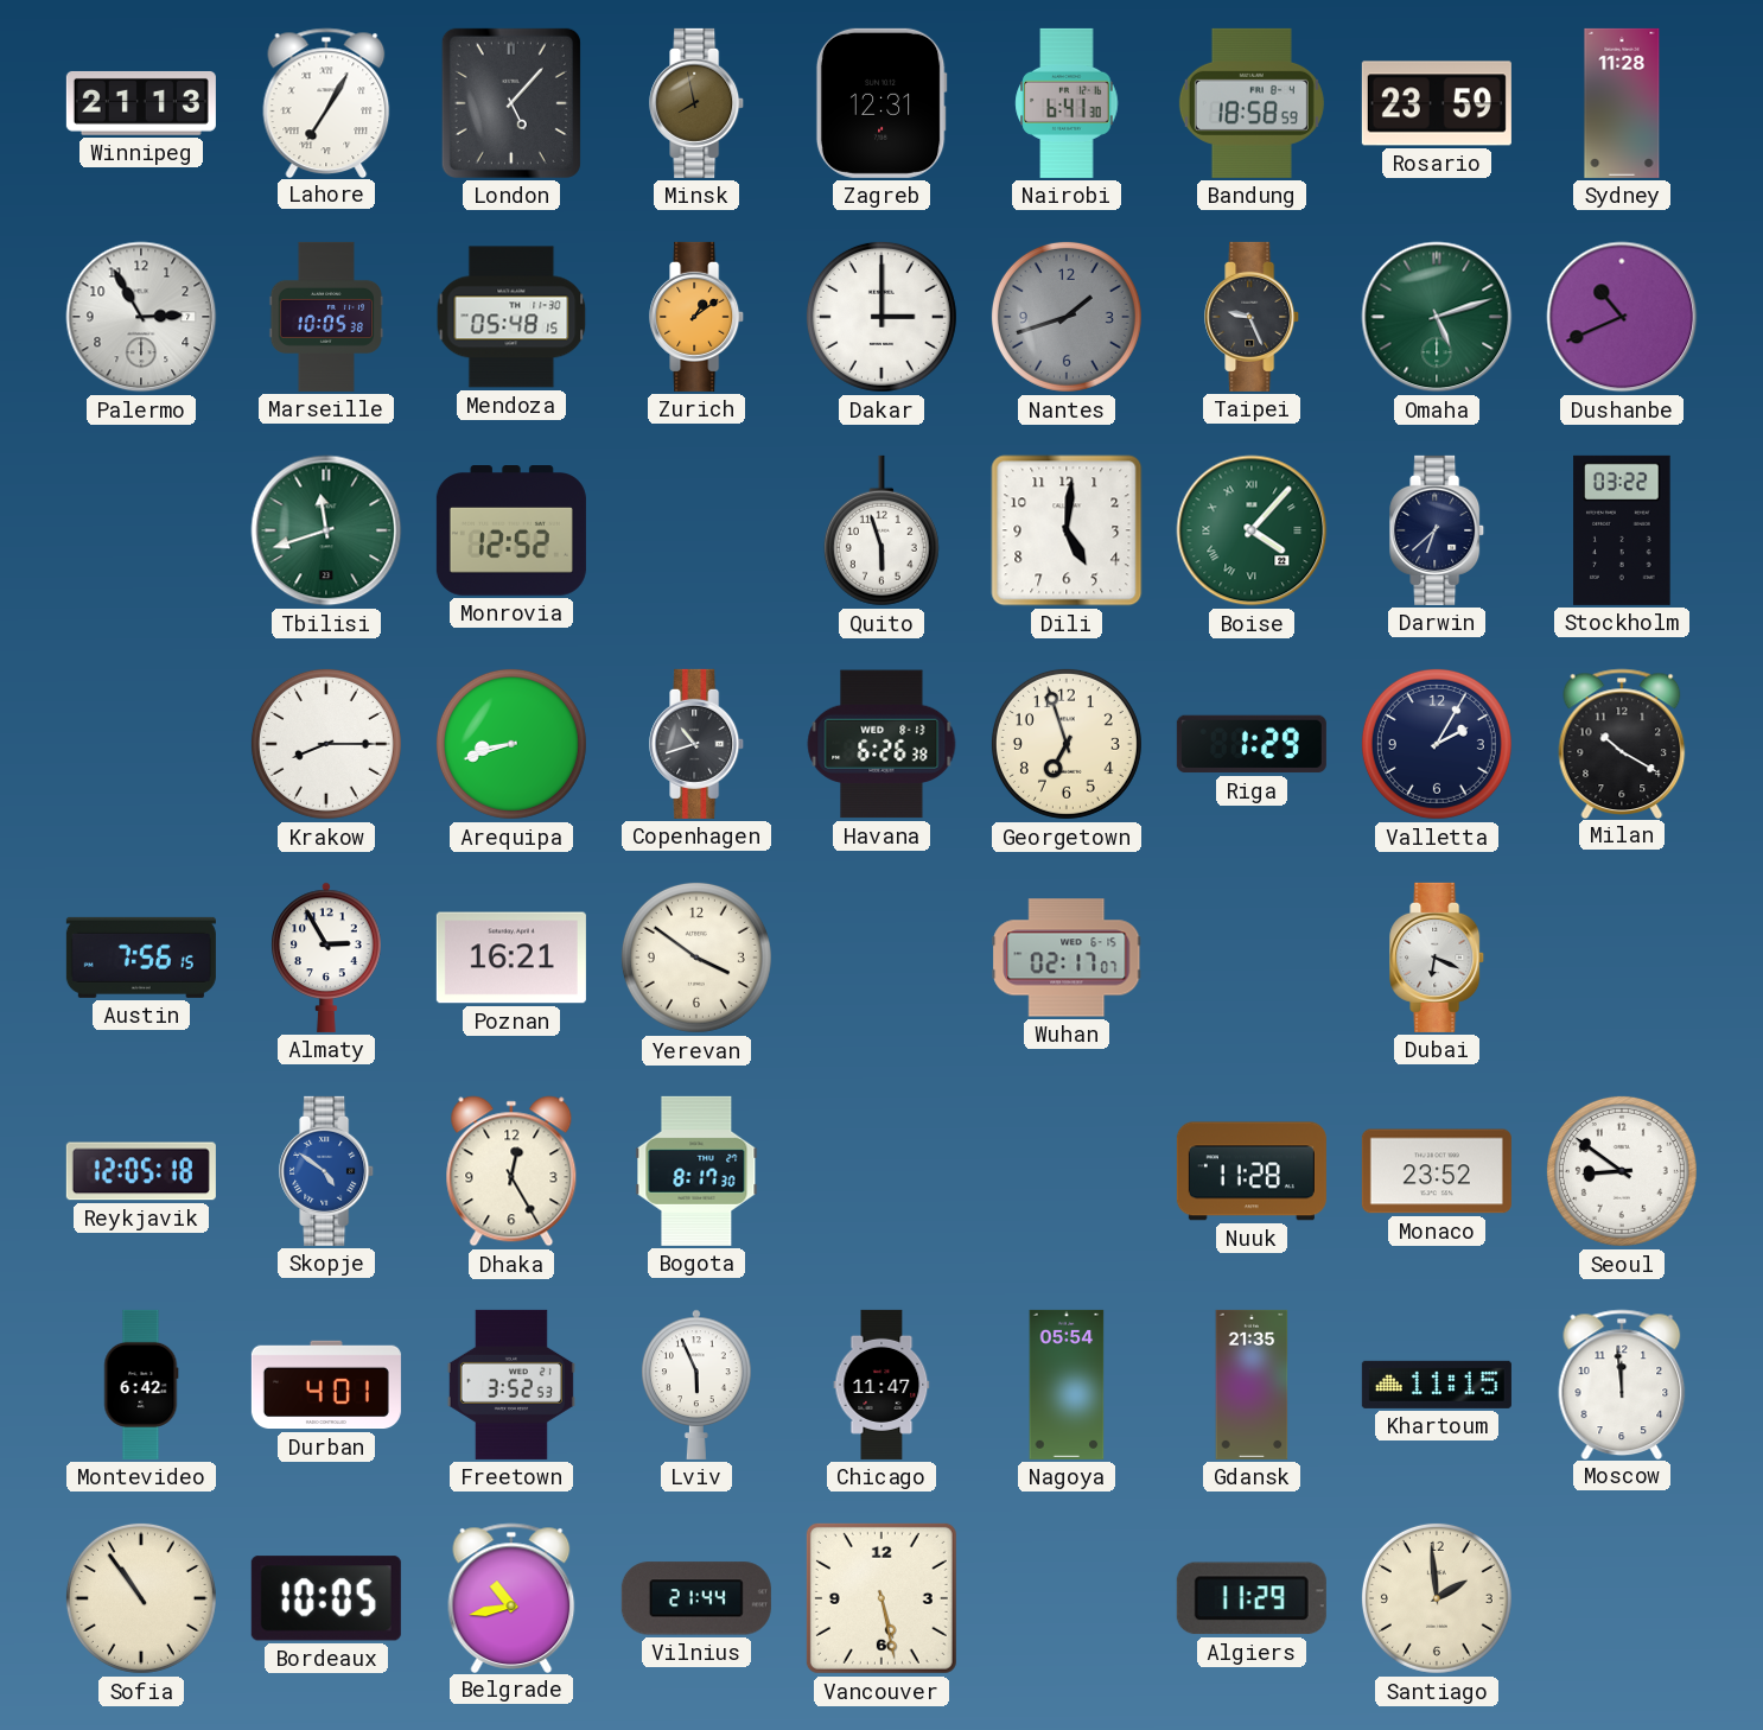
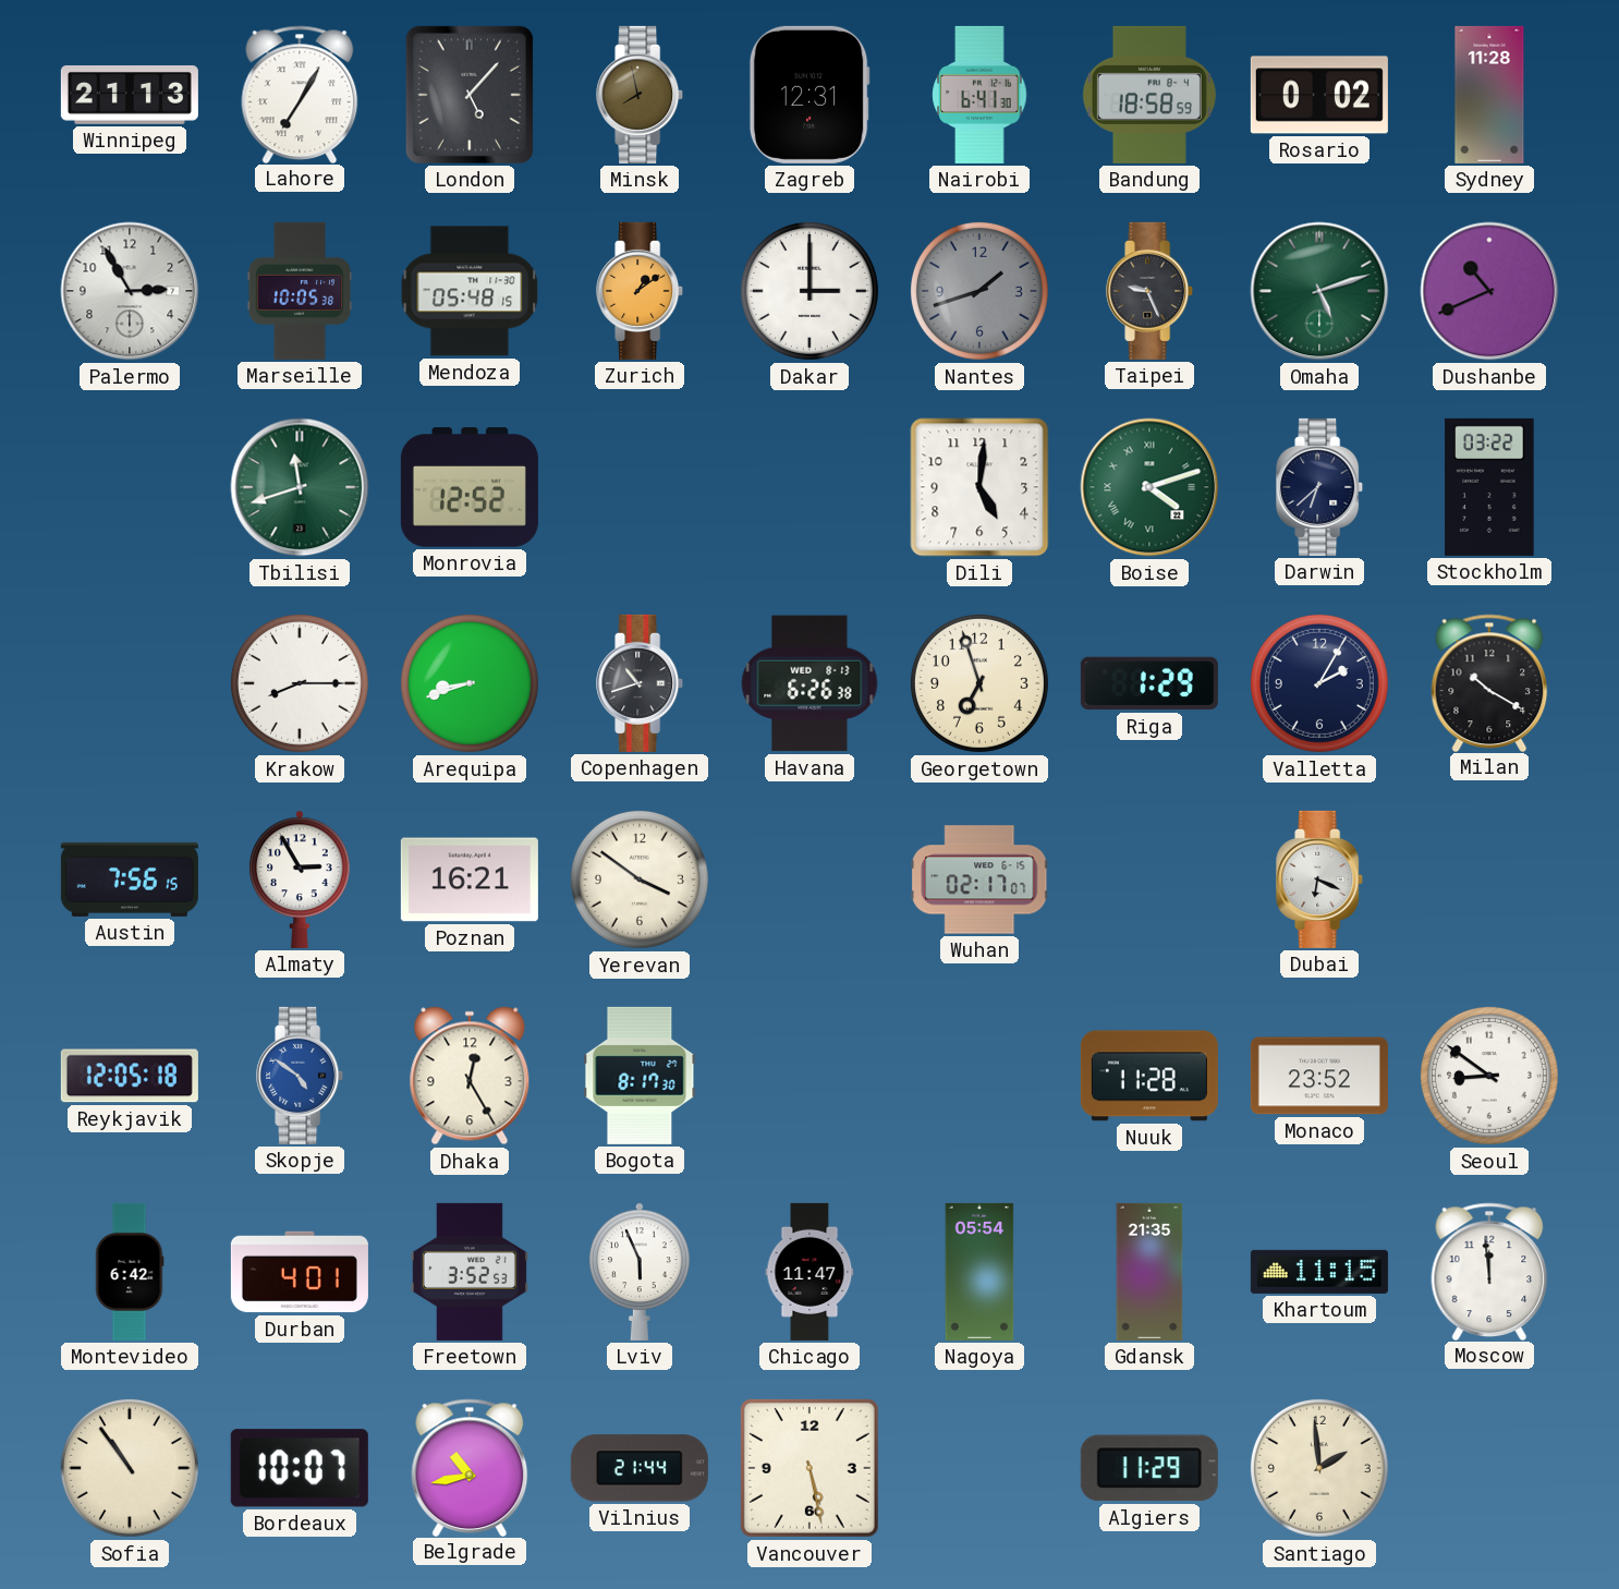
Rosario: 23:59 -> 0:02 (1319, 95)
Quito: 5:57 -> none (881, 530)
Boise: 4:07 -> 4:12 (1149, 487)
Bordeaux: 10:05 -> 10:07 (300, 1468)
